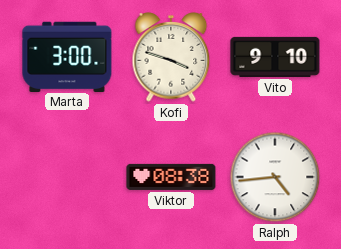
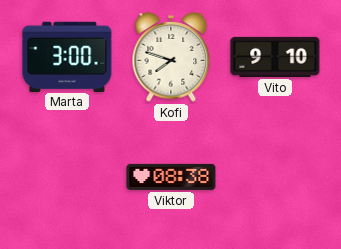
Kofi: 3:48 -> 7:48 (171, 57)
Ralph: 4:44 -> none (275, 177)
